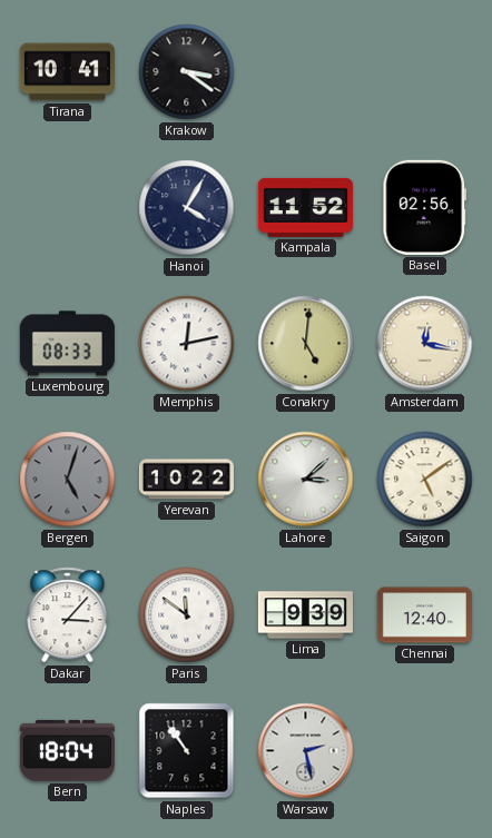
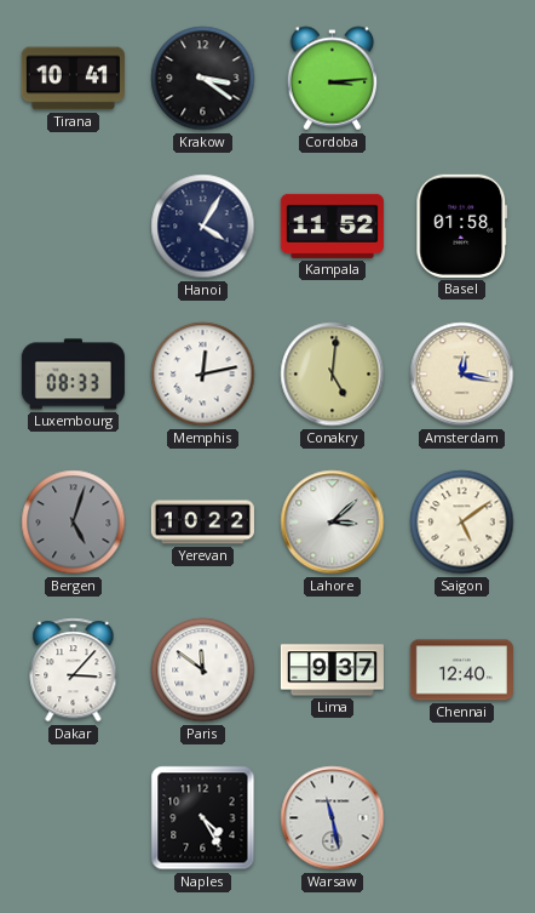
Cordoba: none -> 3:14 (333, 79)
Basel: 02:56 -> 01:58 (462, 226)
Lima: 9:39 -> 9:37 (332, 671)
Bern: 18:04 -> none (67, 750)
Naples: 10:54 -> 4:25 (203, 818)
Warsaw: 2:28 -> 11:28 (333, 818)
